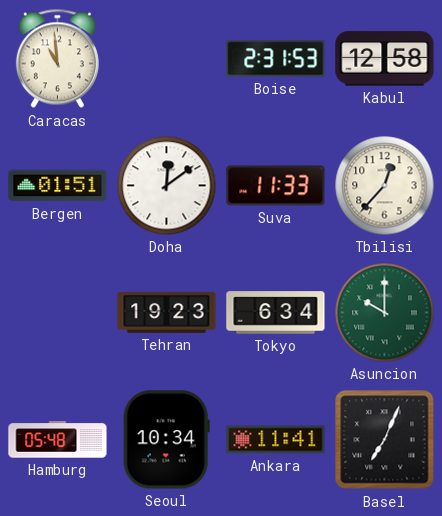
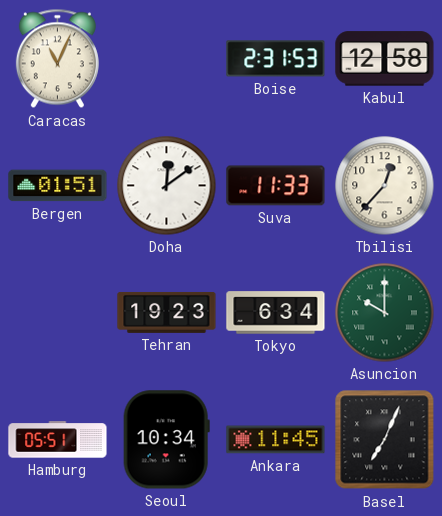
Caracas: 10:59 -> 11:04 (57, 59)
Hamburg: 05:48 -> 05:51 (58, 440)
Ankara: 11:41 -> 11:45 (276, 440)
